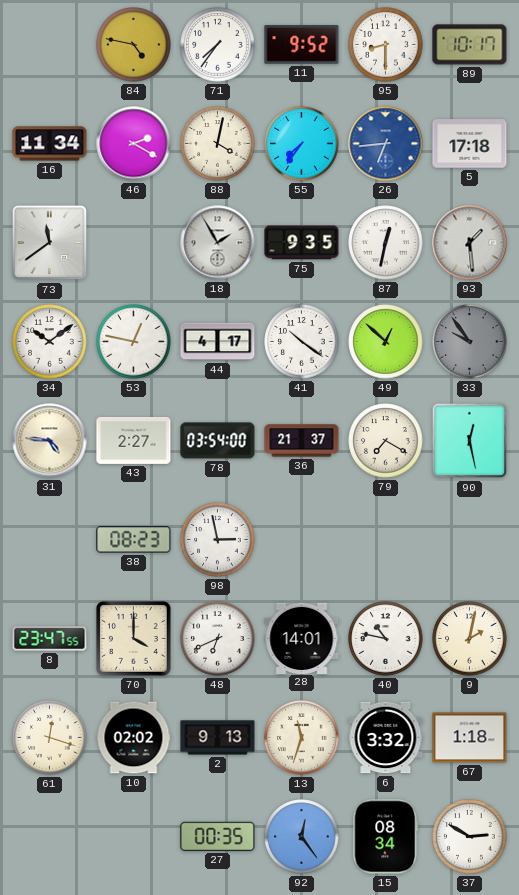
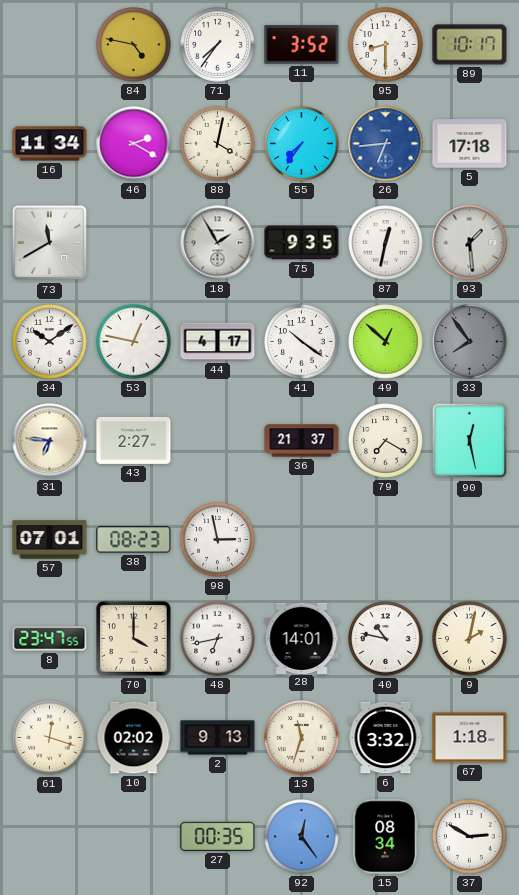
11: 9:52 -> 3:52 (302, 45)
73: 11:39 -> 11:40 (50, 243)
33: 9:54 -> 7:54 (470, 342)
31: 4:46 -> 6:46 (50, 441)
78: 03:54 -> none (218, 441)
57: none -> 07:01 (50, 540)
48: 6:41 -> 6:43 (218, 639)
